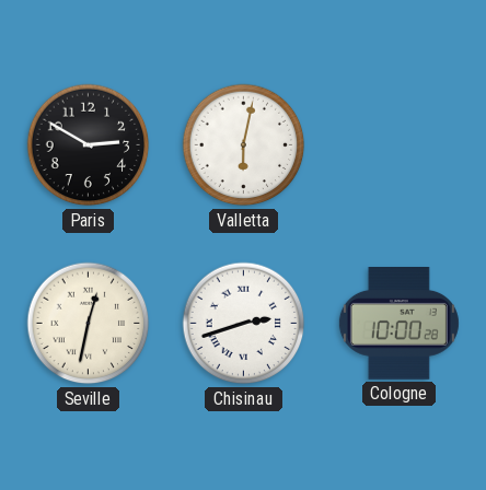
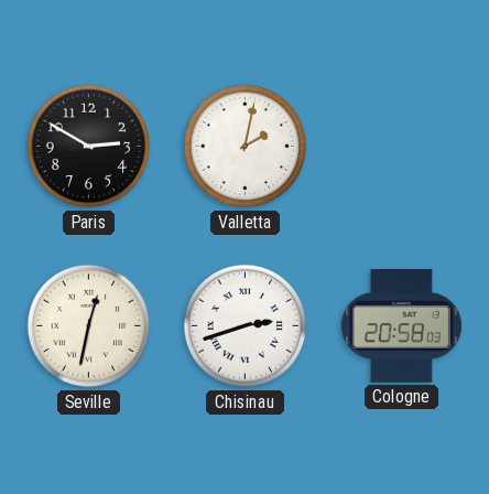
Valletta: 6:02 -> 2:02 (246, 147)
Cologne: 10:00 -> 20:58 (401, 326)
